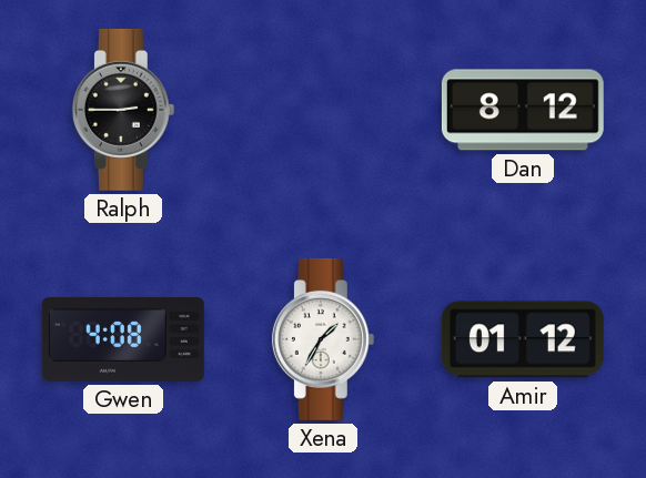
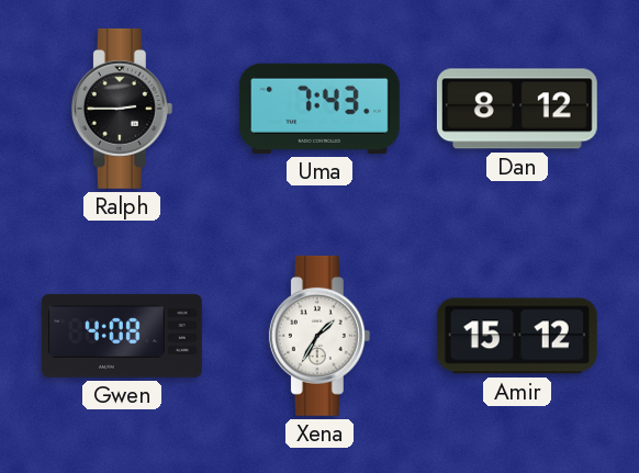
Uma: none -> 7:43 (319, 109)
Amir: 01:12 -> 15:12 (517, 336)
